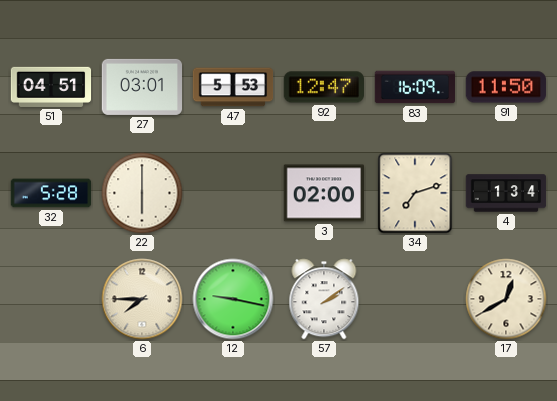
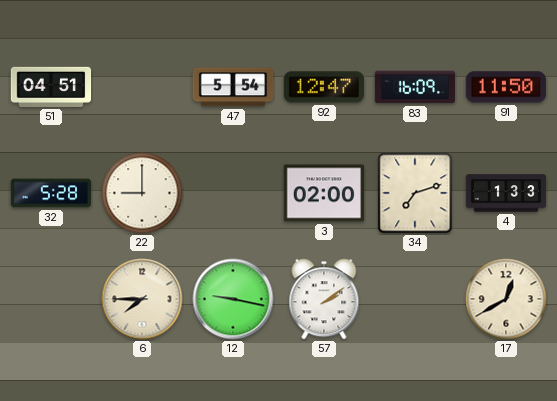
27: 03:01 -> none (142, 87)
47: 5:53 -> 5:54 (233, 87)
22: 6:00 -> 9:00 (142, 193)
4: 1:34 -> 1:33 (506, 193)
